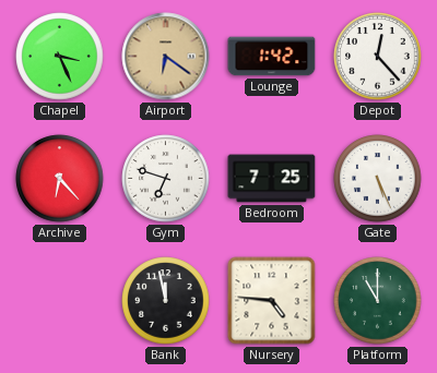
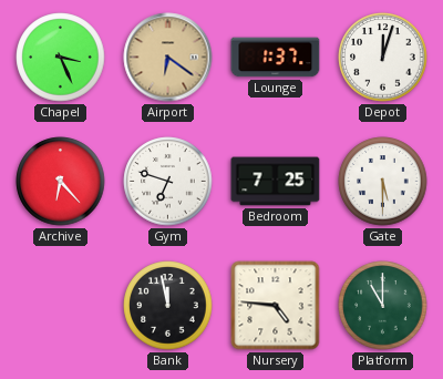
Lounge: 1:42 -> 1:37 (276, 58)
Depot: 12:23 -> 12:03 (383, 58)
Gate: 5:26 -> 5:30 (383, 182)
